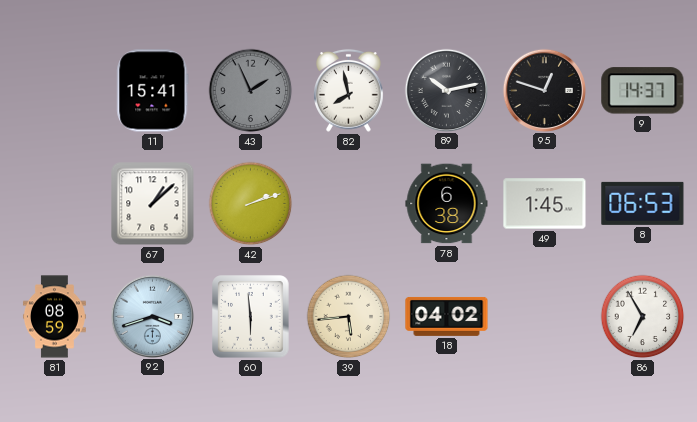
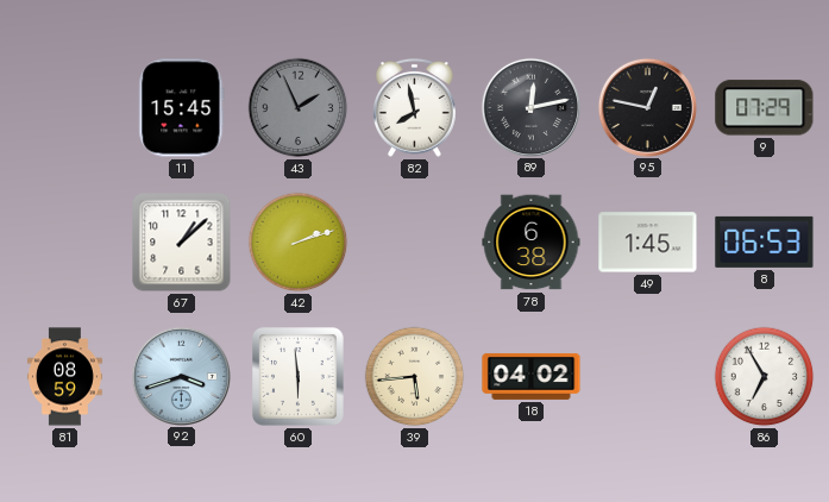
11: 15:41 -> 15:45 (182, 108)
89: 10:13 -> 12:13 (530, 107)
95: 12:48 -> 12:47 (647, 107)
9: 14:37 -> 07:29 (765, 108)
